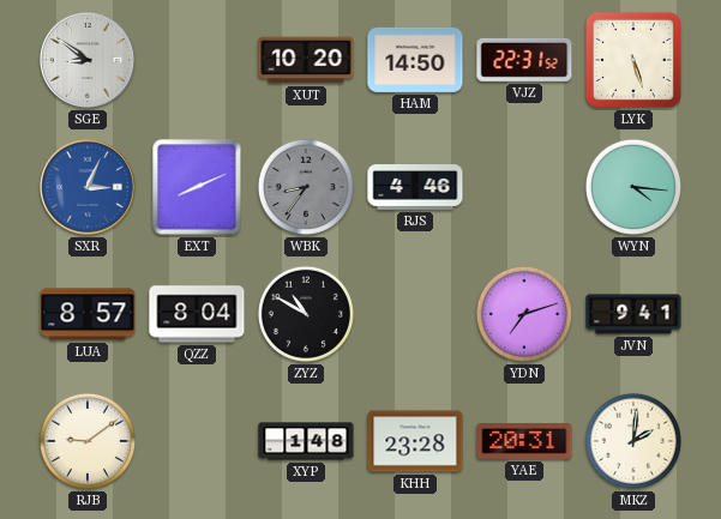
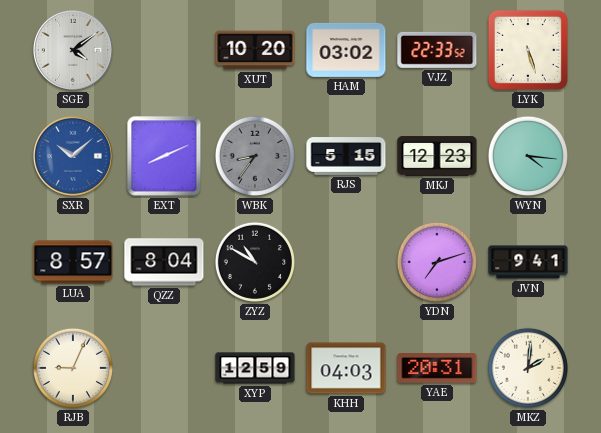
SGE: 8:51 -> 4:09 (73, 50)
HAM: 14:50 -> 03:02 (346, 50)
VJZ: 22:31 -> 22:33 (437, 50)
SXR: 3:04 -> 10:08 (73, 156)
RJS: 4:46 -> 5:15 (346, 156)
MKJ: none -> 12:23 (437, 156)
RJB: 9:09 -> 9:04 (73, 368)
XYP: 1:48 -> 12:59 (255, 368)
KHH: 23:28 -> 04:03 (346, 368)
